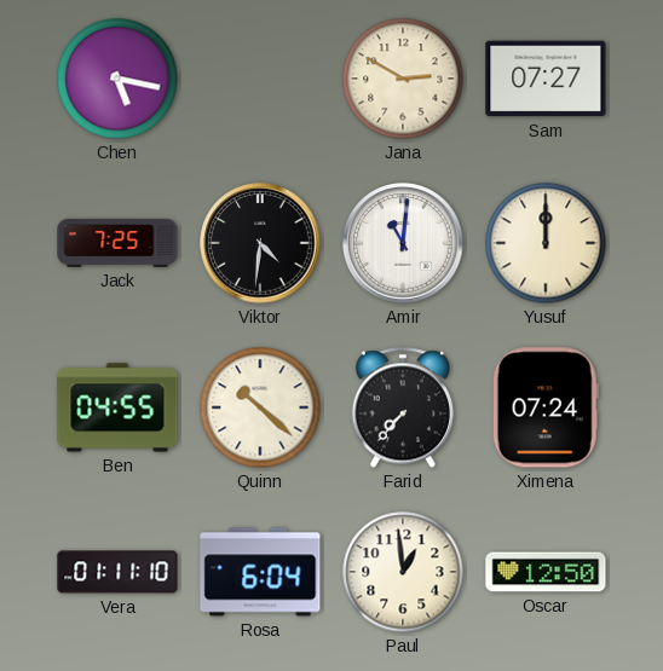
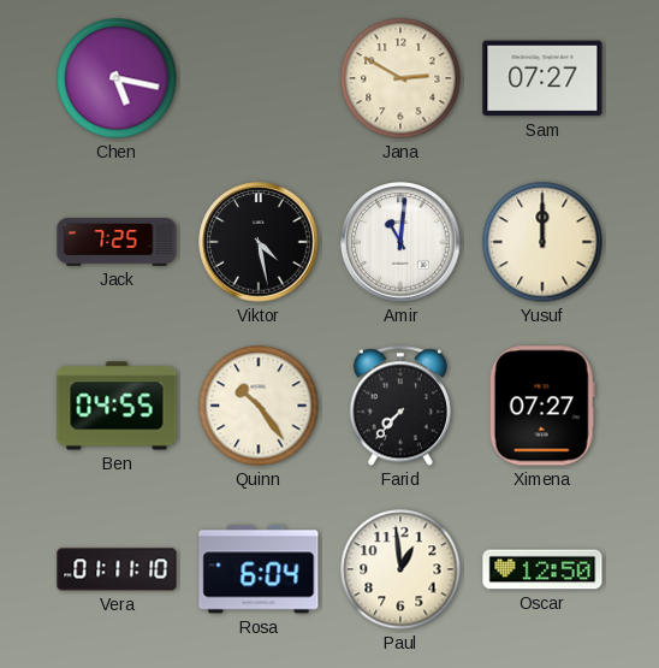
Viktor: 4:31 -> 4:28 (259, 242)
Quinn: 10:22 -> 10:24 (259, 406)
Ximena: 07:24 -> 07:27 (542, 406)
